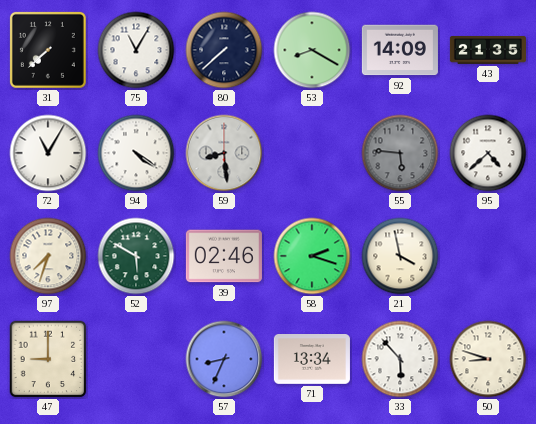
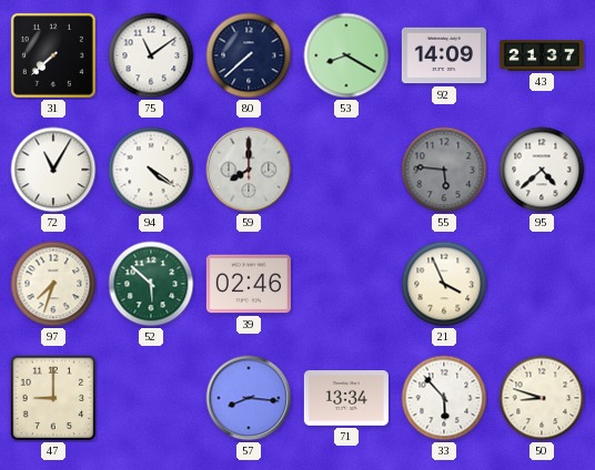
75: 11:05 -> 11:09 (151, 55)
43: 21:35 -> 21:37 (542, 57)
59: 8:29 -> 8:00 (249, 170)
52: 5:50 -> 5:52 (151, 284)
58: 2:18 -> none (312, 256)
21: 3:58 -> 3:56 (444, 284)
57: 8:34 -> 8:16 (249, 398)
